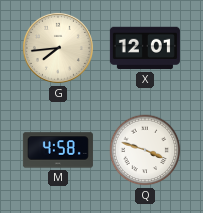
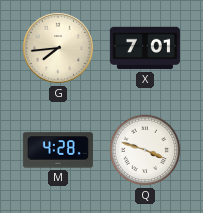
X: 12:01 -> 7:01 (145, 48)
M: 4:58 -> 4:28 (58, 150)
